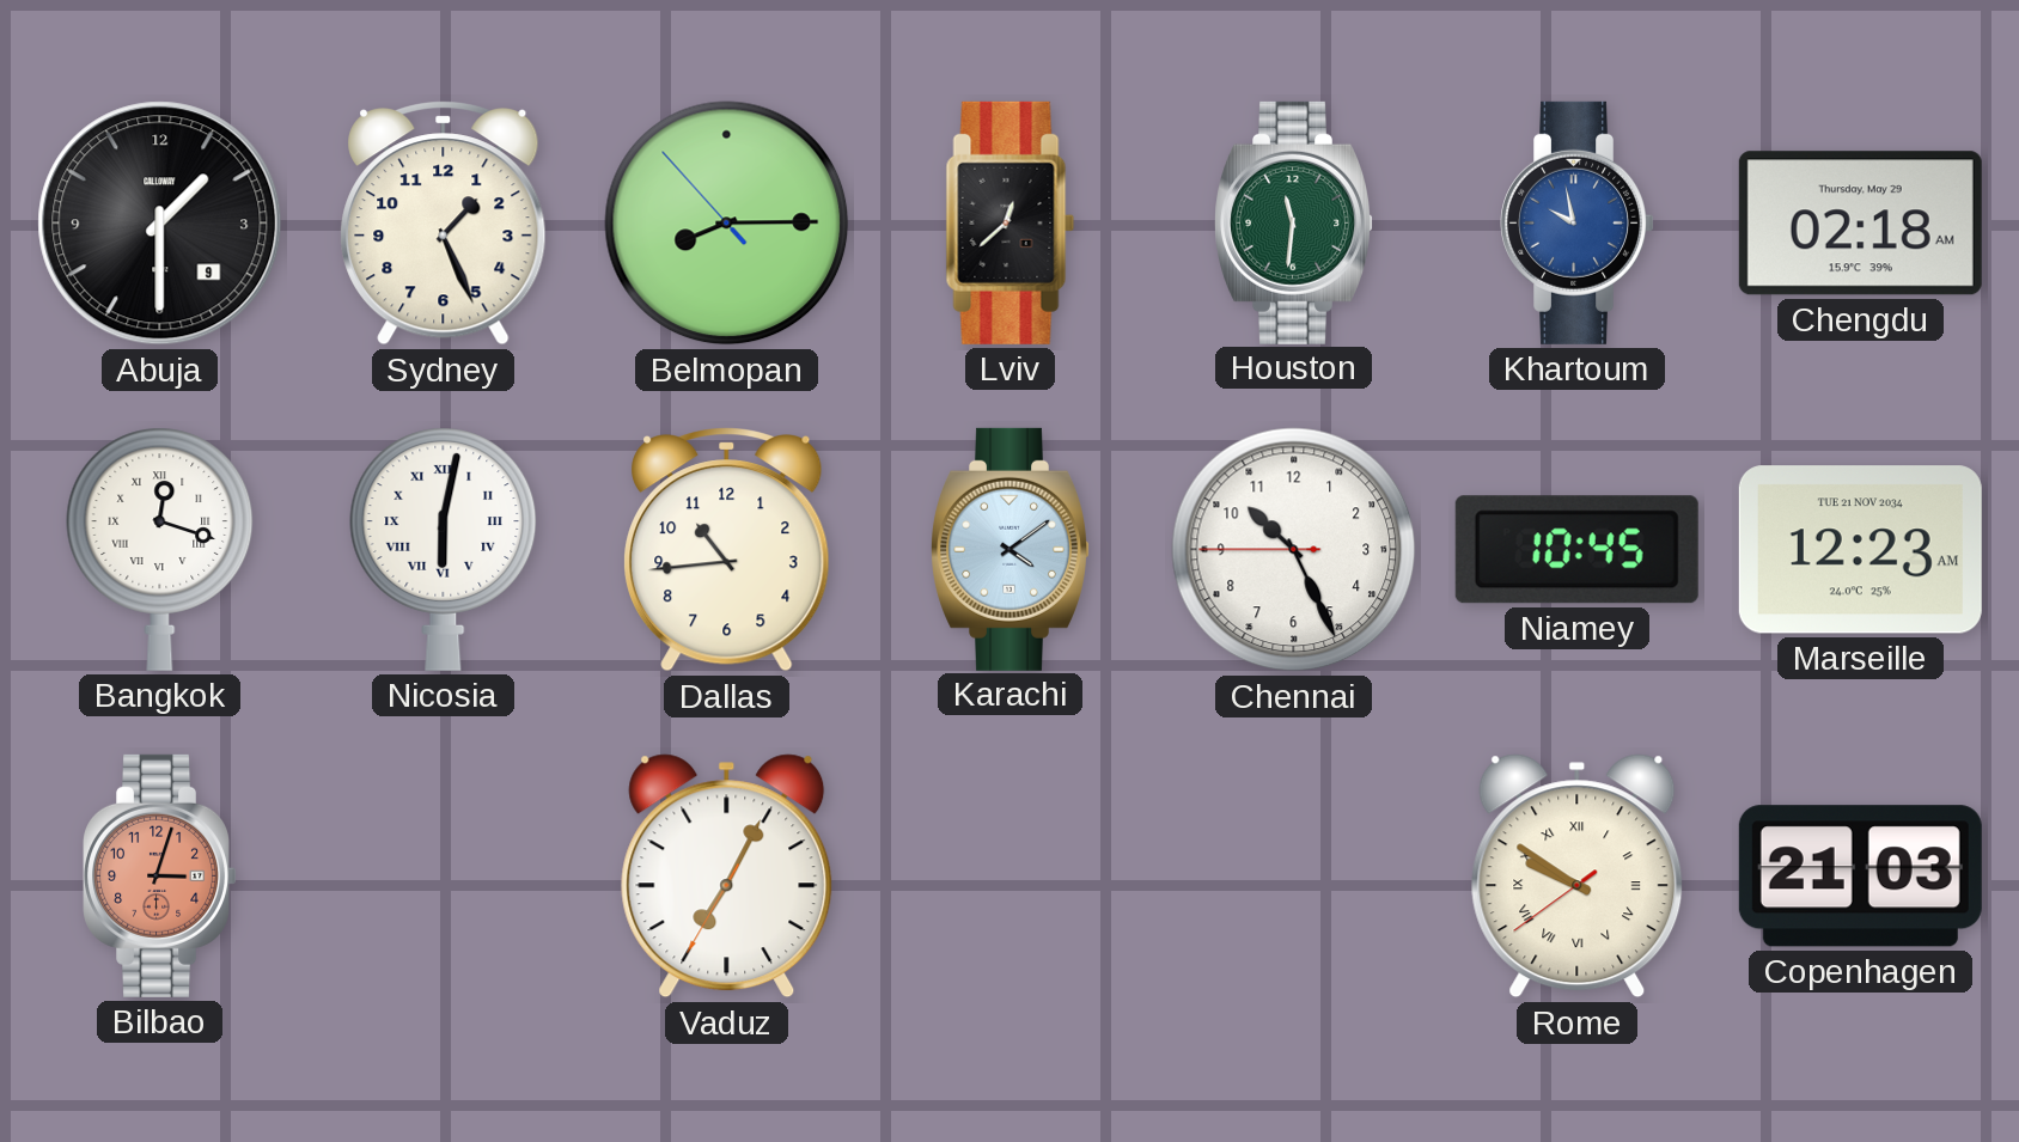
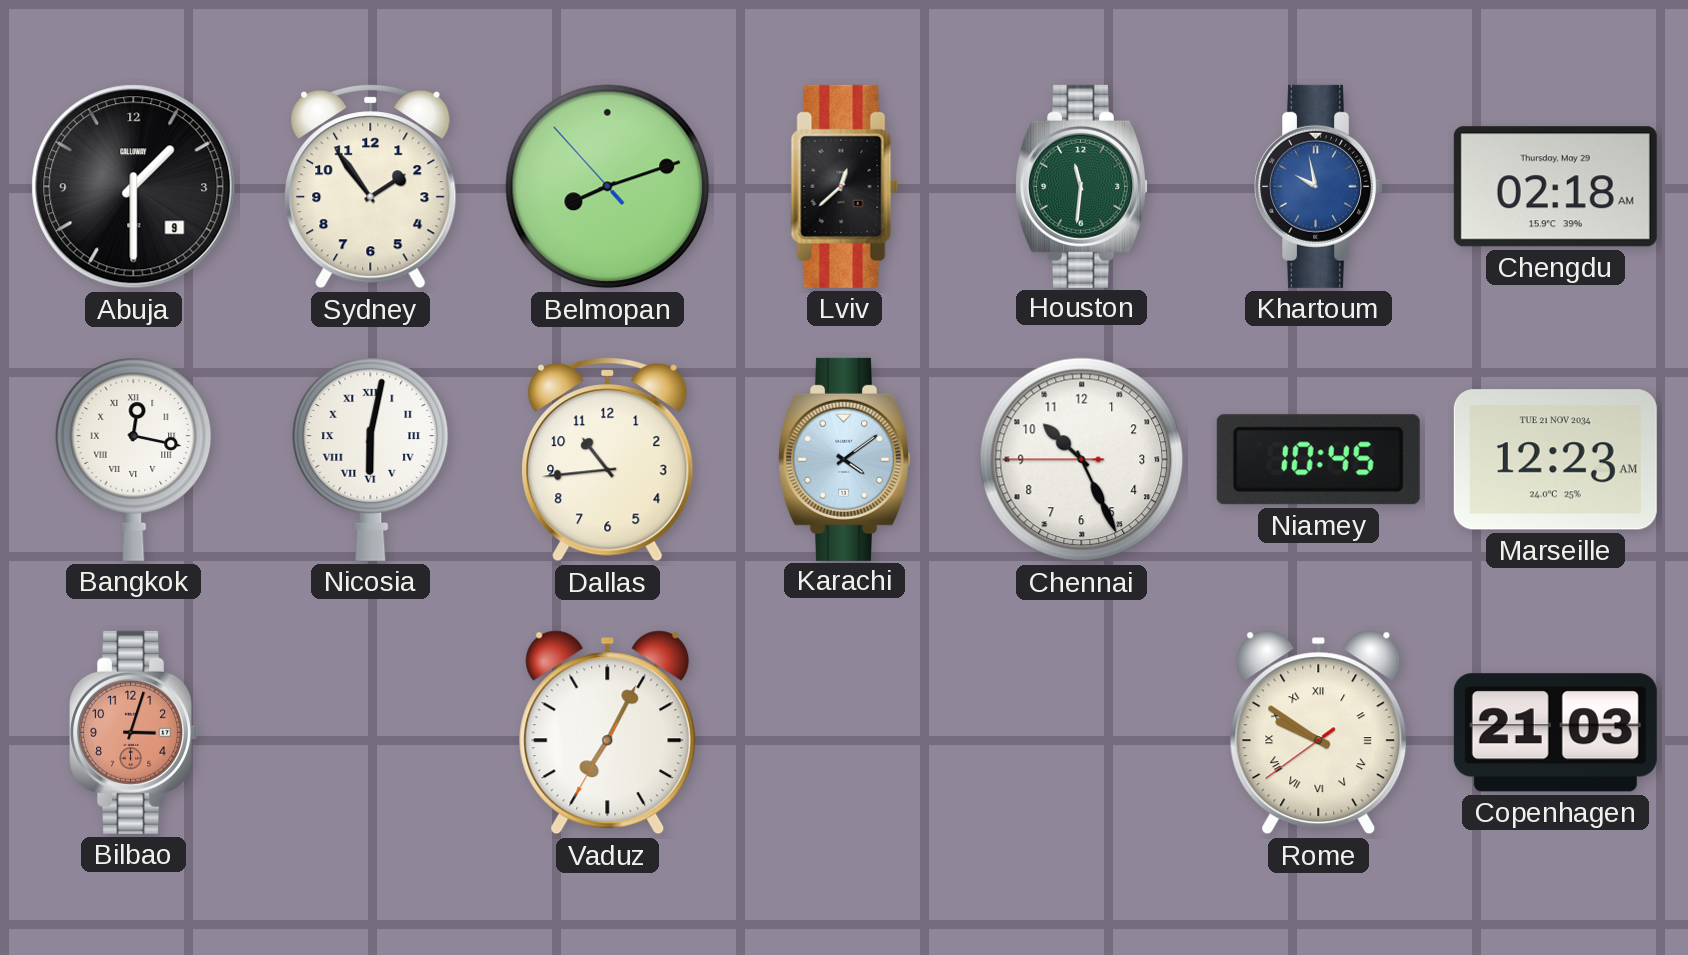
Sydney: 1:26 -> 1:54 (371, 187)
Belmopan: 8:14 -> 8:11 (608, 187)
Bangkok: 12:18 -> 12:17 (134, 459)
